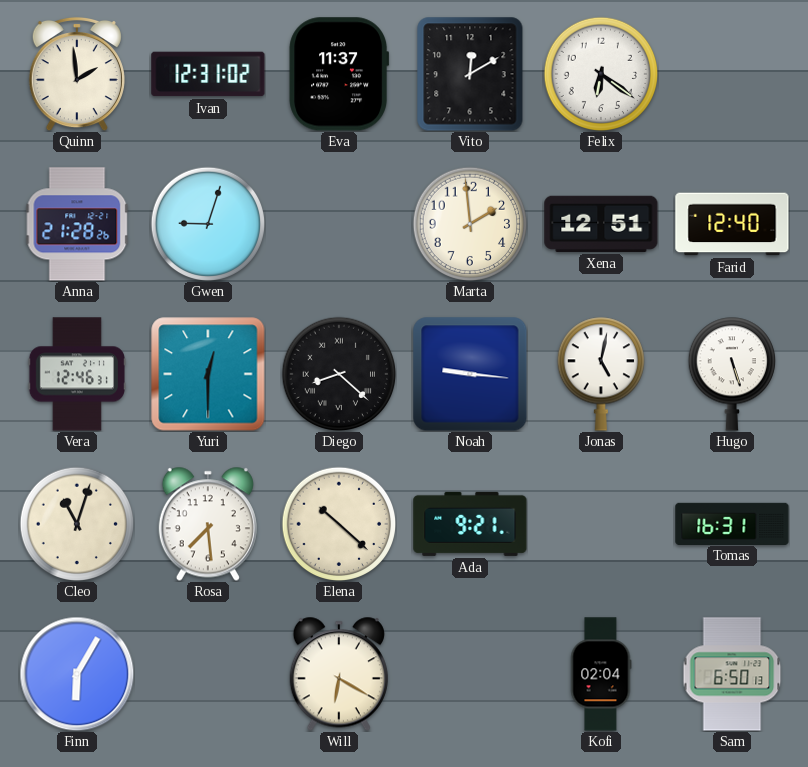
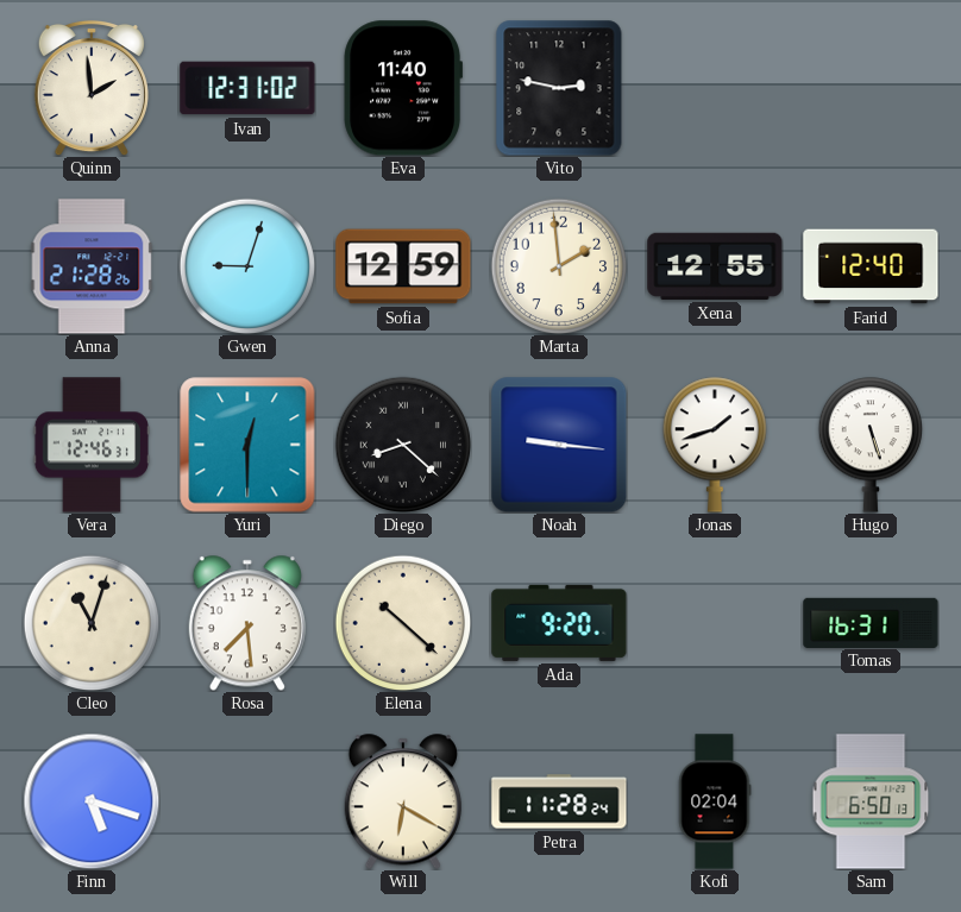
Eva: 11:37 -> 11:40 (403, 88)
Vito: 12:10 -> 2:47 (559, 88)
Felix: 6:21 -> none (601, 74)
Sofia: none -> 12:59 (403, 266)
Xena: 12:51 -> 12:55 (715, 266)
Jonas: 5:02 -> 1:42 (714, 445)
Ada: 9:21 -> 9:20 (559, 623)
Finn: 6:05 -> 5:18 (92, 801)
Petra: none -> 11:28 (559, 801)
